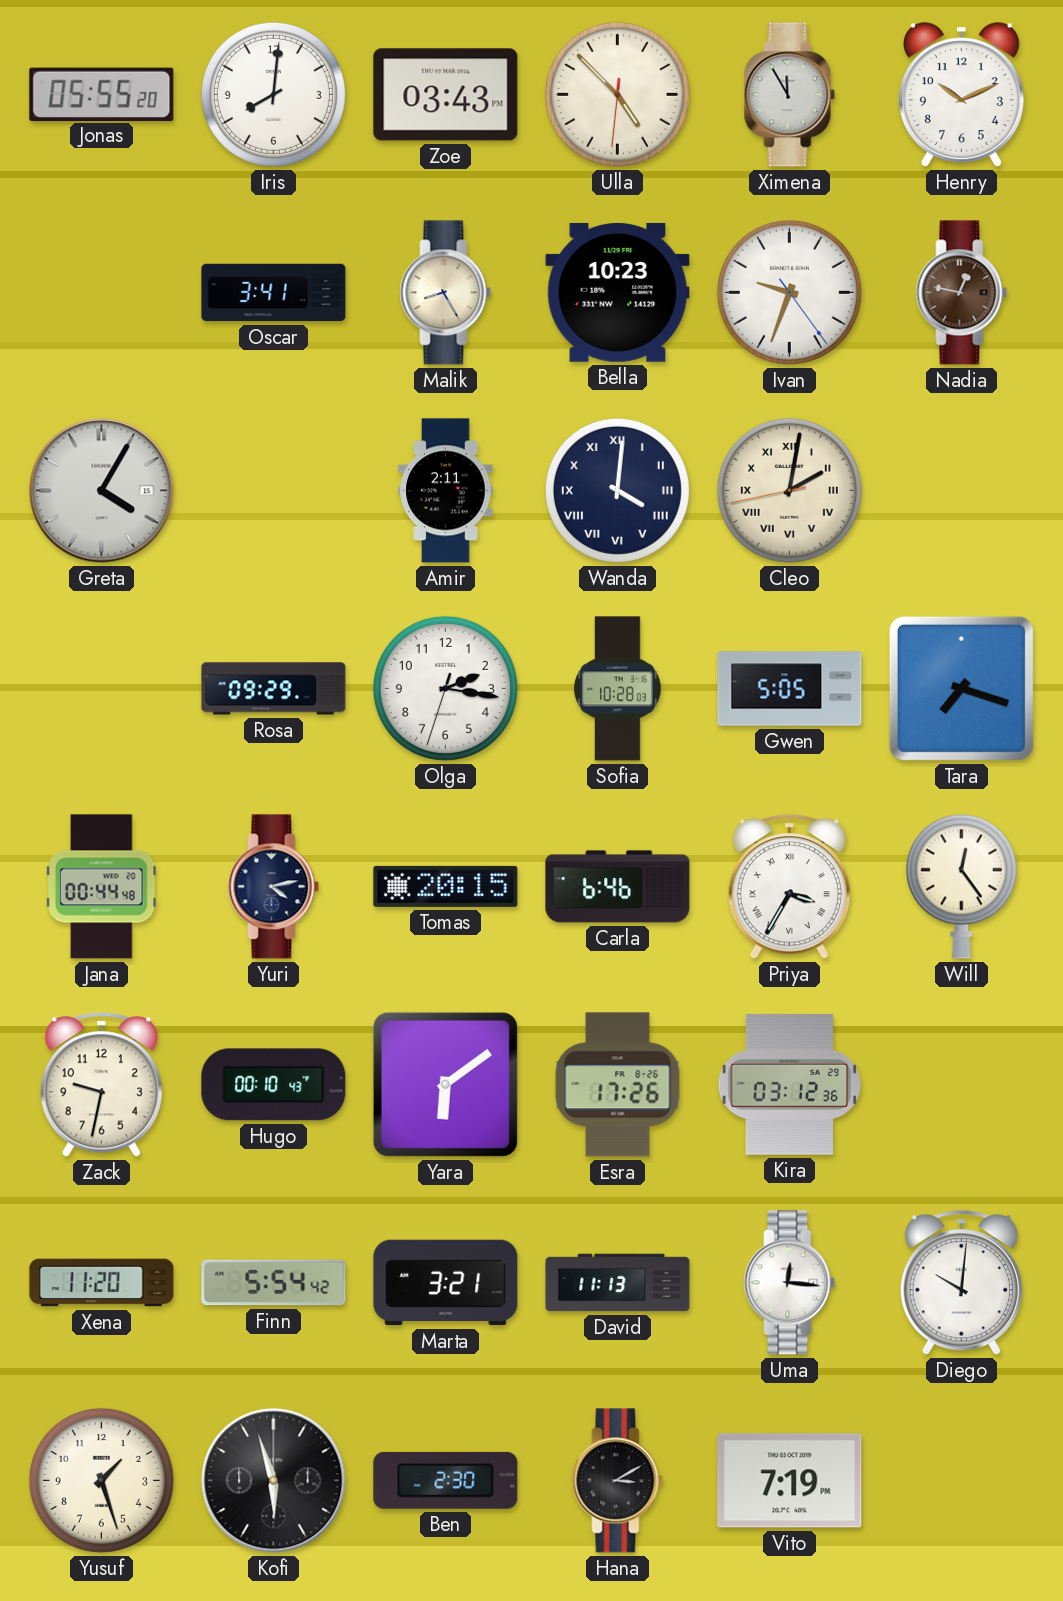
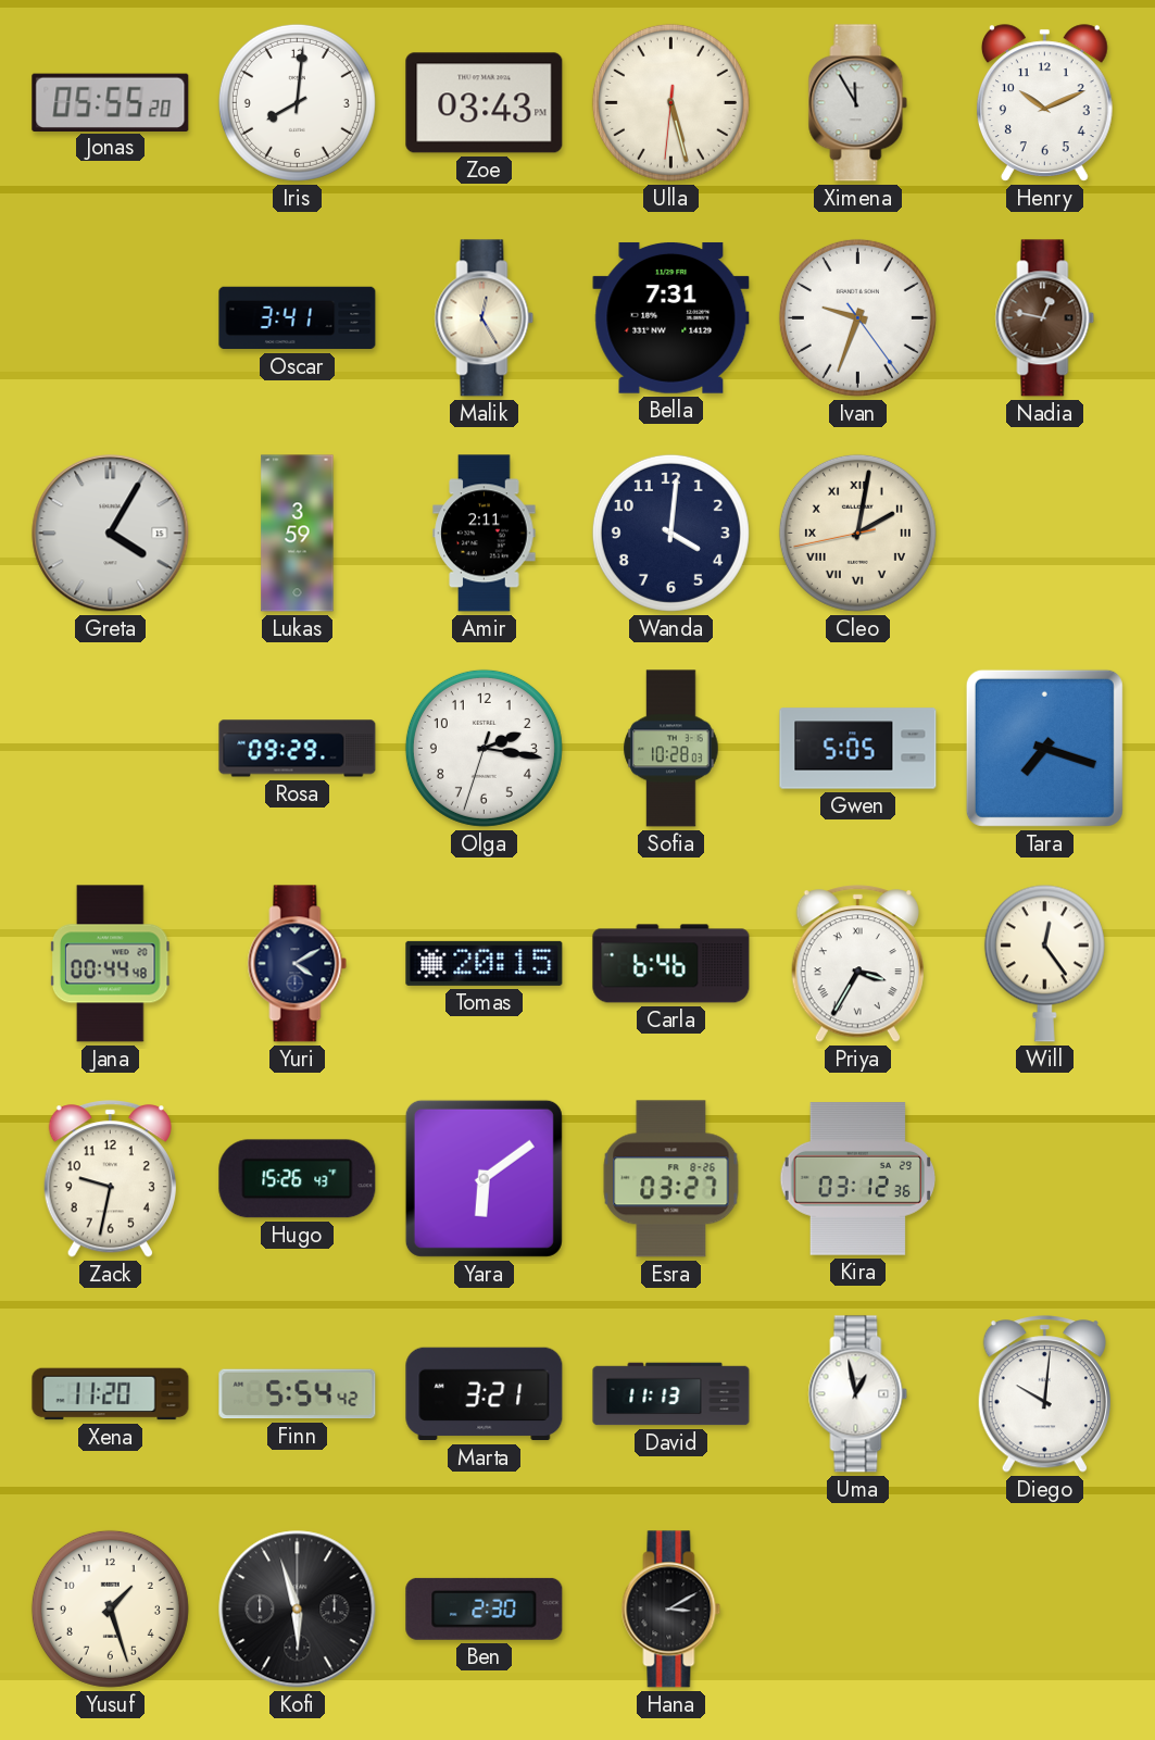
Ulla: 4:52 -> 5:27 (670, 102)
Malik: 8:25 -> 12:25 (485, 318)
Bella: 10:23 -> 7:31 (671, 318)
Lukas: none -> 3:59 (298, 534)
Wanda numerals: Roman -> Arabic (670, 533)
Yuri: 4:13 -> 4:10 (298, 964)
Hugo: 00:10 -> 15:26 (298, 1179)
Esra: 17:26 -> 03:27 (671, 1179)
Uma: 12:16 -> 12:58 (858, 1394)
Vito: 7:19 -> none (790, 1481)
